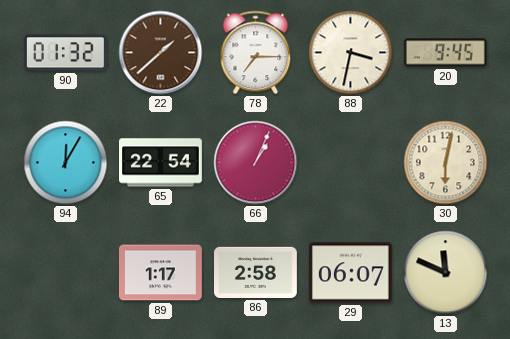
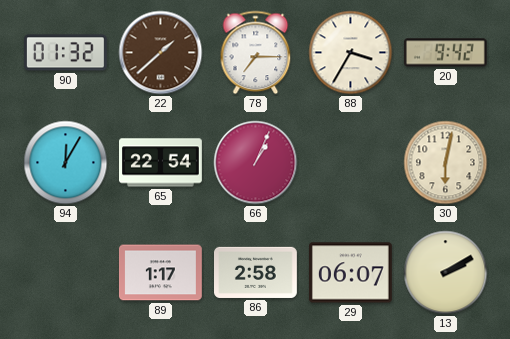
88: 3:32 -> 3:35 (351, 53)
20: 9:45 -> 9:42 (445, 53)
13: 11:49 -> 2:10 (446, 273)
